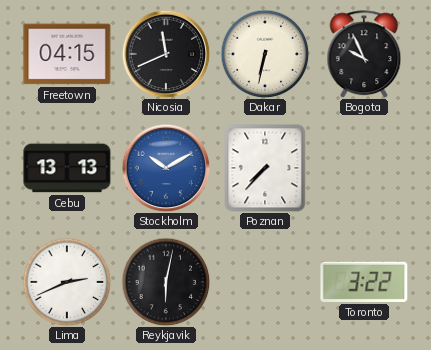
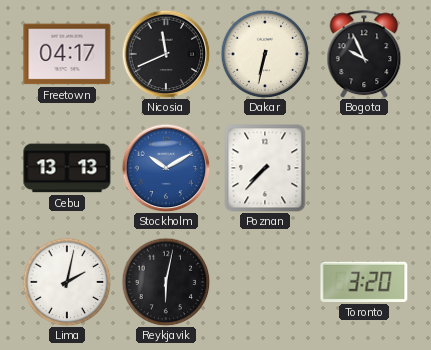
Freetown: 04:15 -> 04:17 (67, 54)
Lima: 2:41 -> 2:02 (67, 282)
Toronto: 3:22 -> 3:20 (364, 282)
